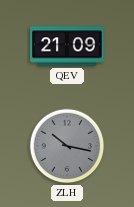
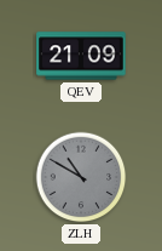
ZLH: 10:17 -> 10:50 (81, 177)
